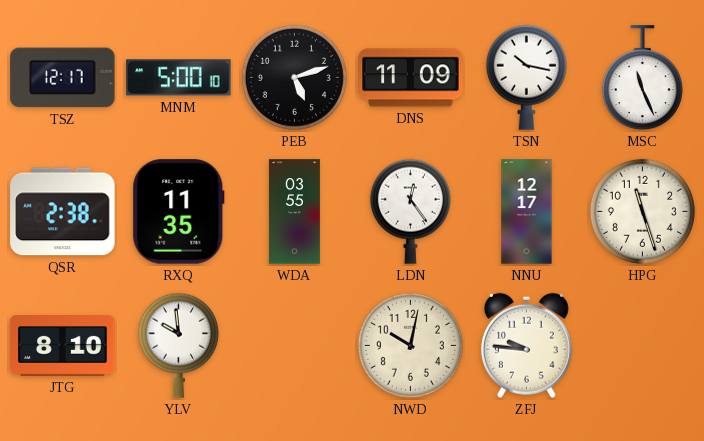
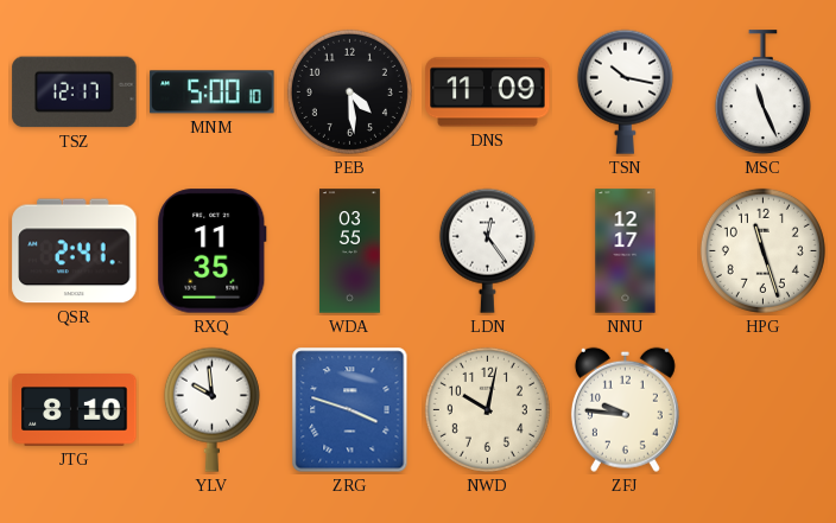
PEB: 5:12 -> 4:29 (349, 91)
QSR: 2:38 -> 2:41 (75, 251)
ZRG: none -> 3:48 (350, 410)
